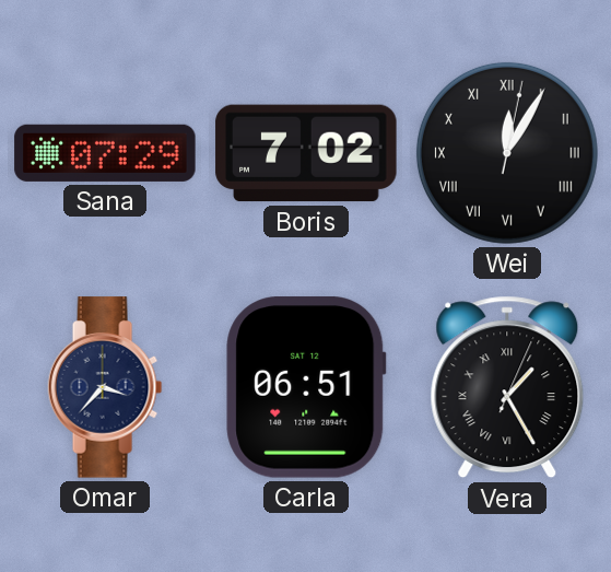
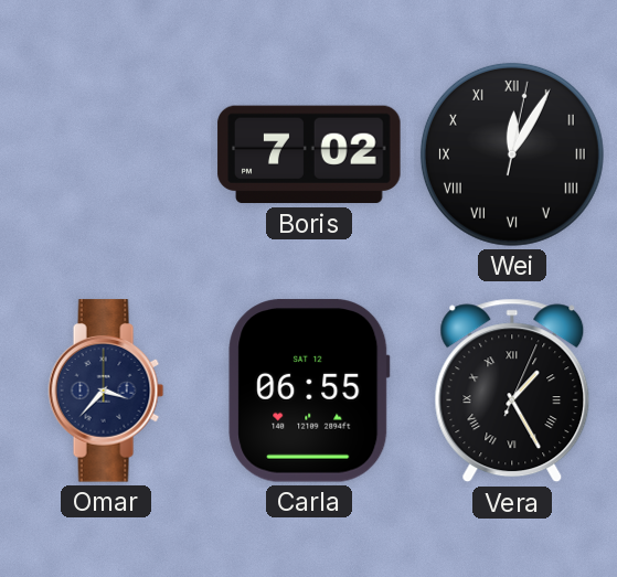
Sana: 07:29 -> none (105, 153)
Carla: 06:51 -> 06:55 (309, 391)
